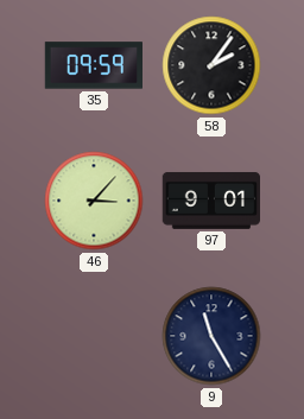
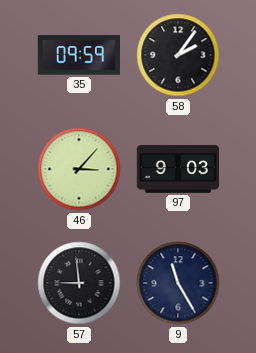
97: 9:01 -> 9:03 (177, 169)
57: none -> 8:59 (79, 283)
